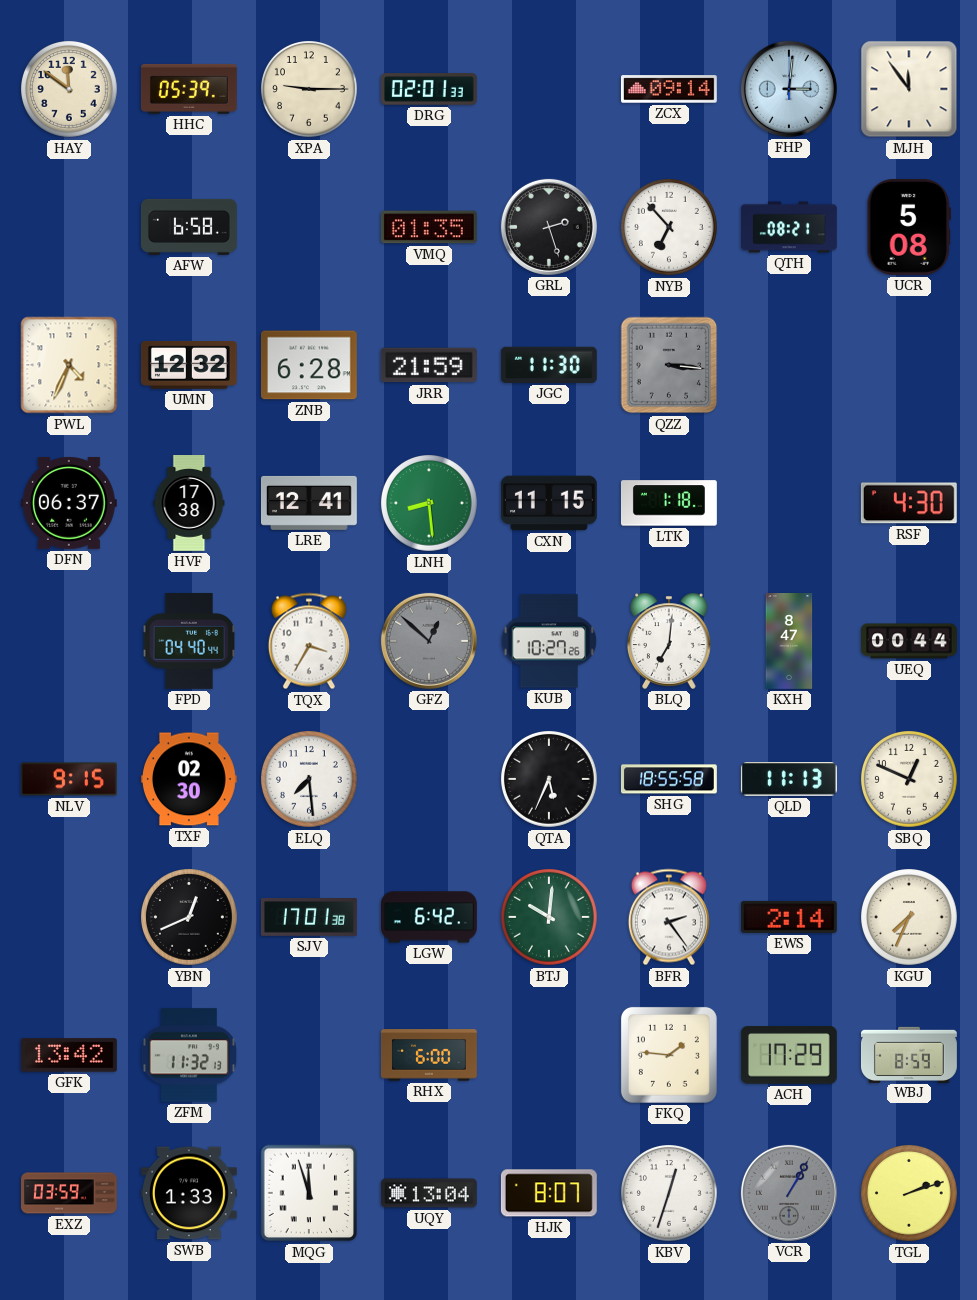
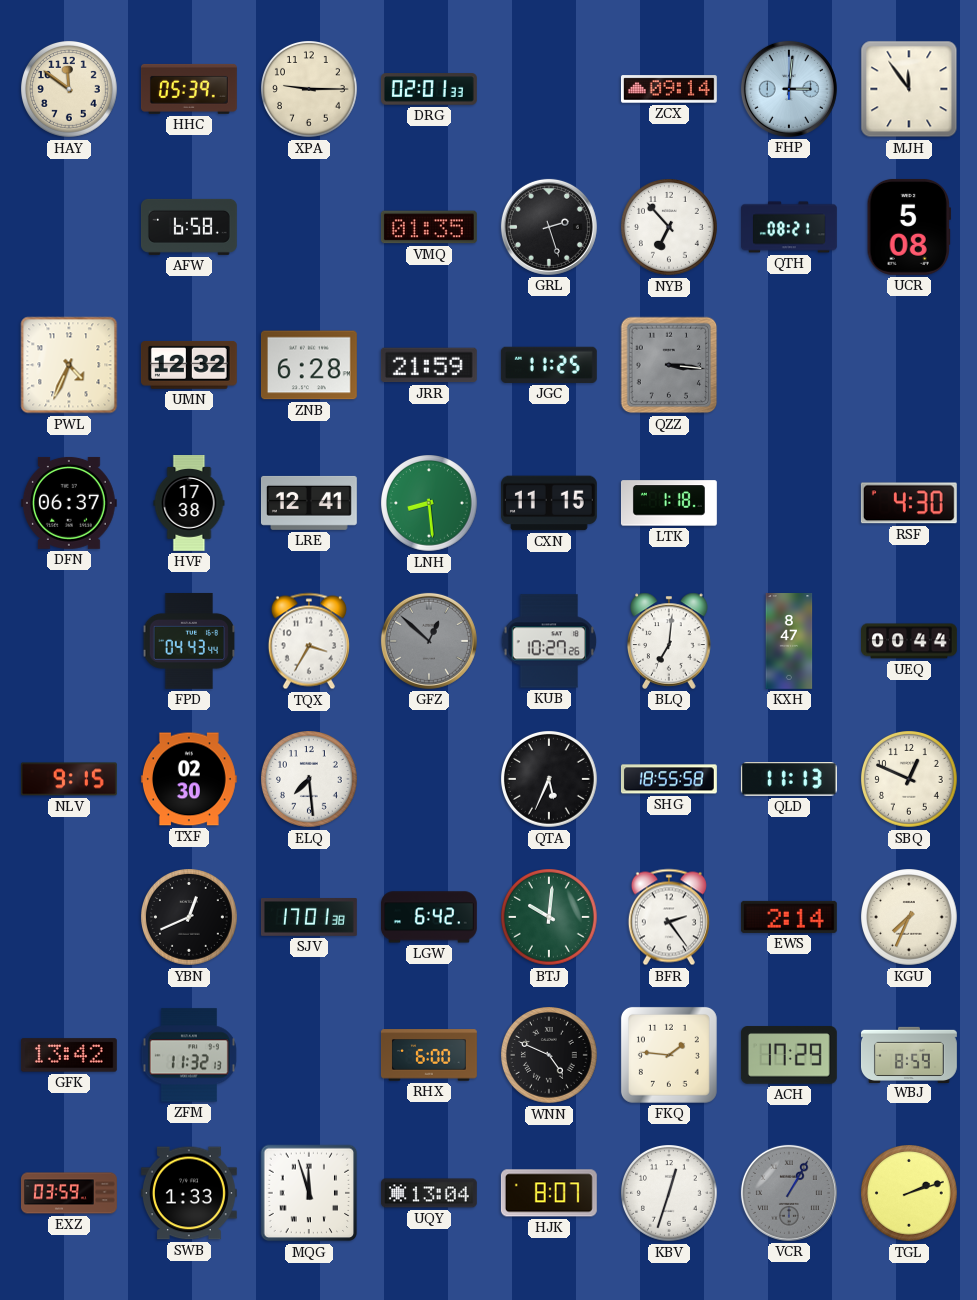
JGC: 11:30 -> 11:25 (549, 365)
FPD: 04:40 -> 04:43 (189, 641)
WNN: none -> 4:49 (550, 1056)
